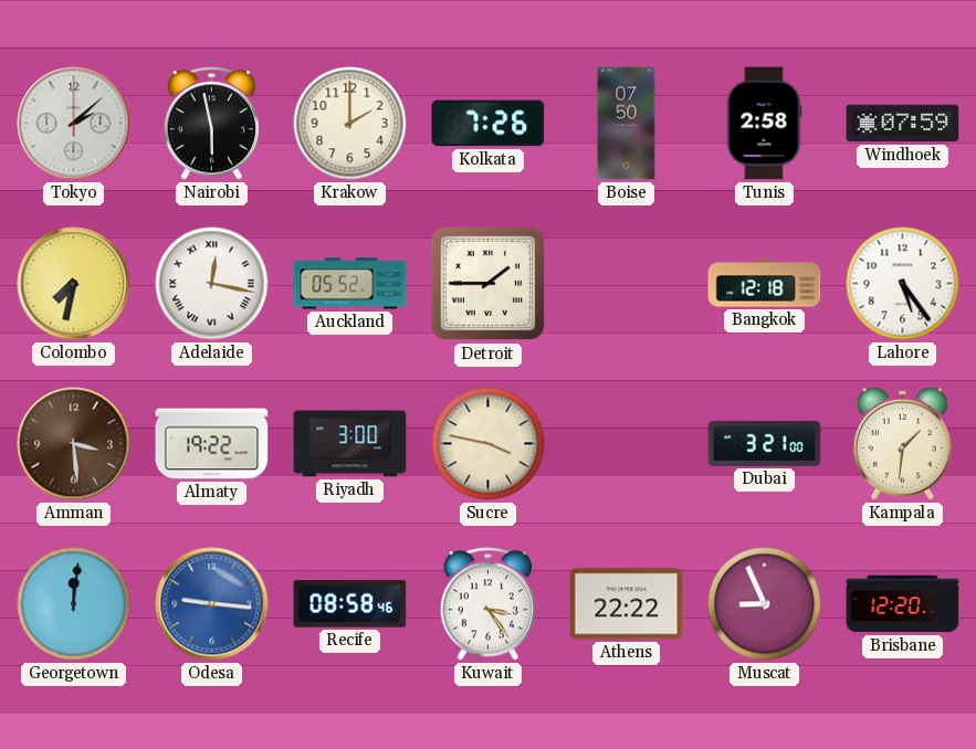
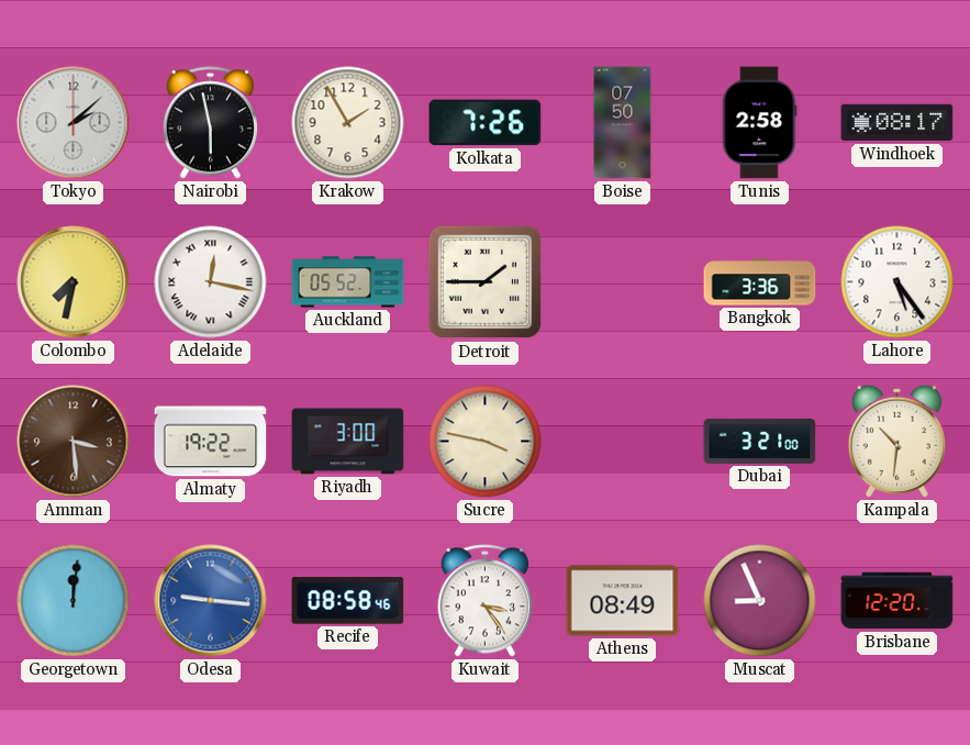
Krakow: 2:00 -> 1:55 (348, 123)
Windhoek: 07:59 -> 08:17 (897, 123)
Bangkok: 12:18 -> 3:36 (760, 282)
Kampala: 1:31 -> 10:31 (896, 441)
Athens: 22:22 -> 08:49 (623, 601)
